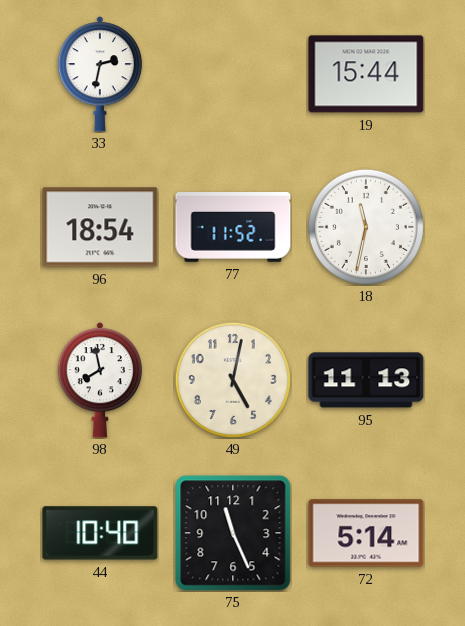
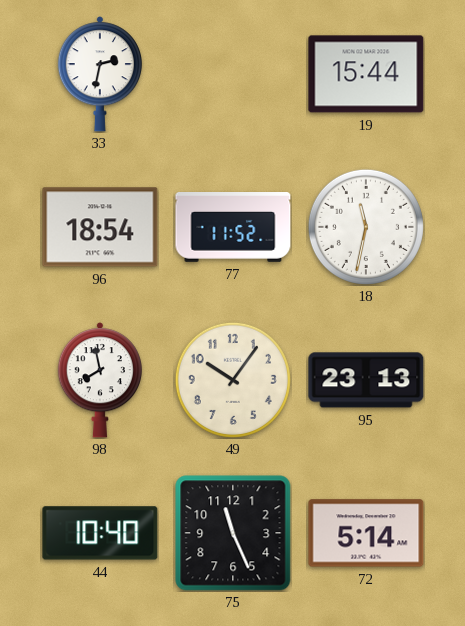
49: 5:02 -> 10:06 (233, 380)
95: 11:13 -> 23:13 (366, 380)
